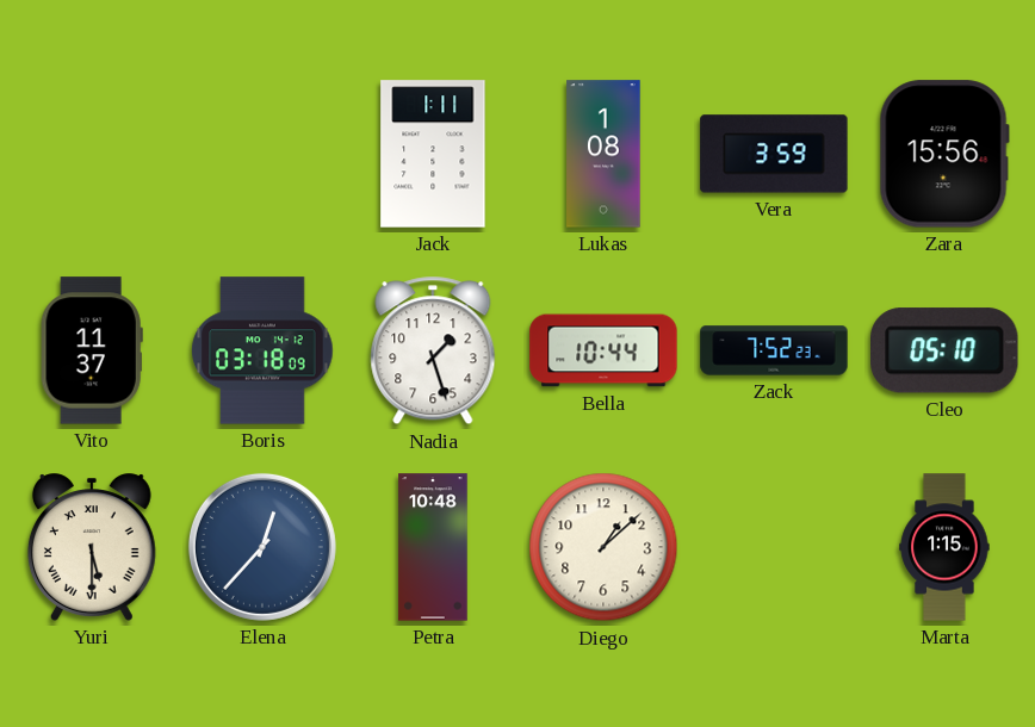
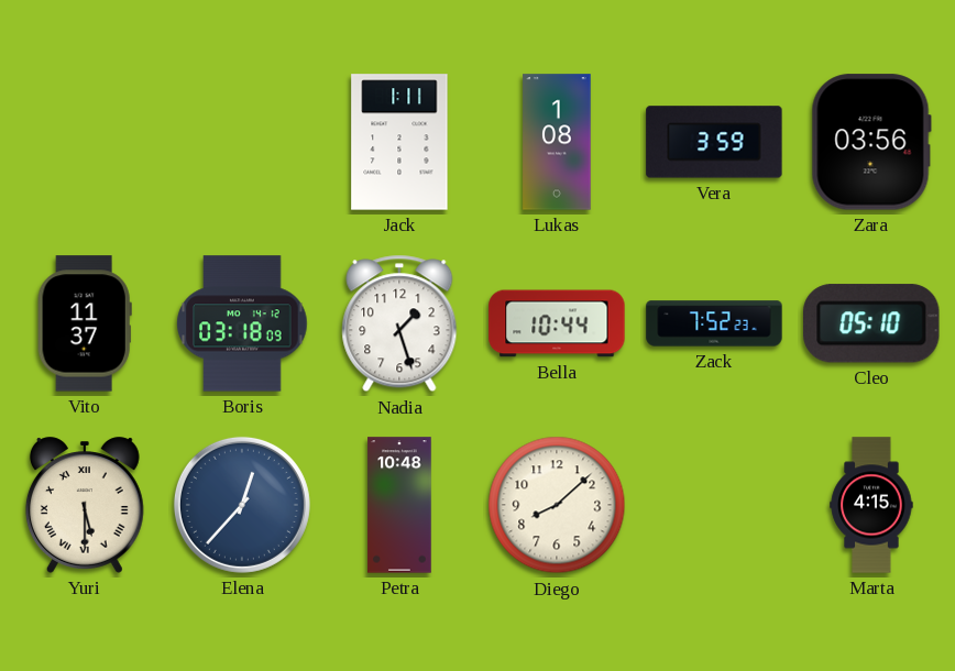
Zara: 15:56 -> 03:56 (871, 142)
Diego: 1:08 -> 8:08 (557, 505)
Marta: 1:15 -> 4:15 (871, 505)
